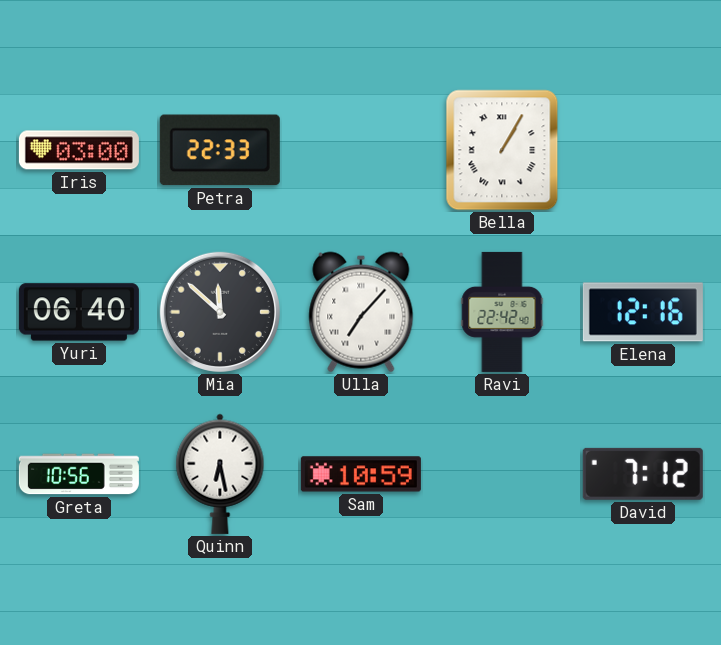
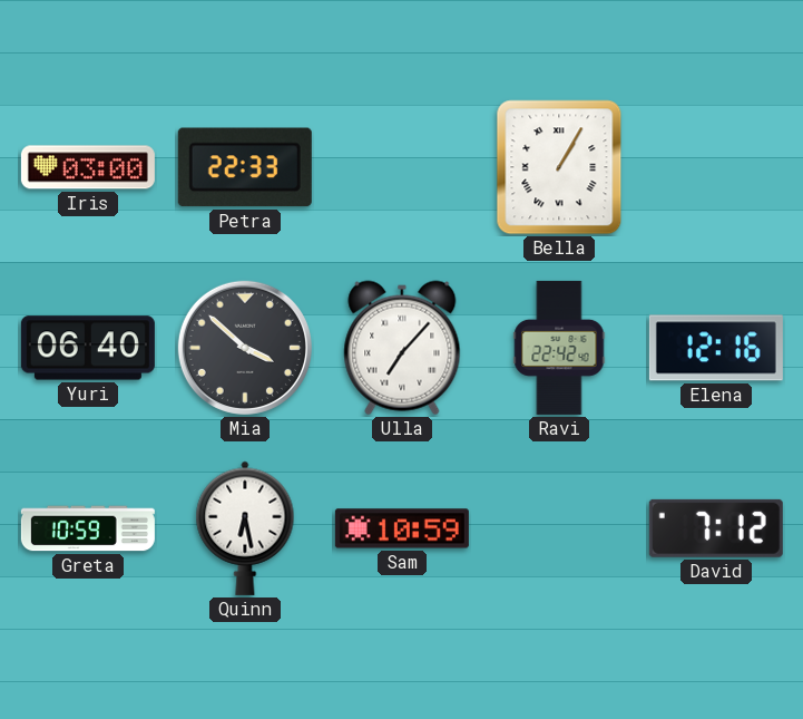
Mia: 11:52 -> 3:52 (245, 348)
Greta: 10:56 -> 10:59 (88, 528)
